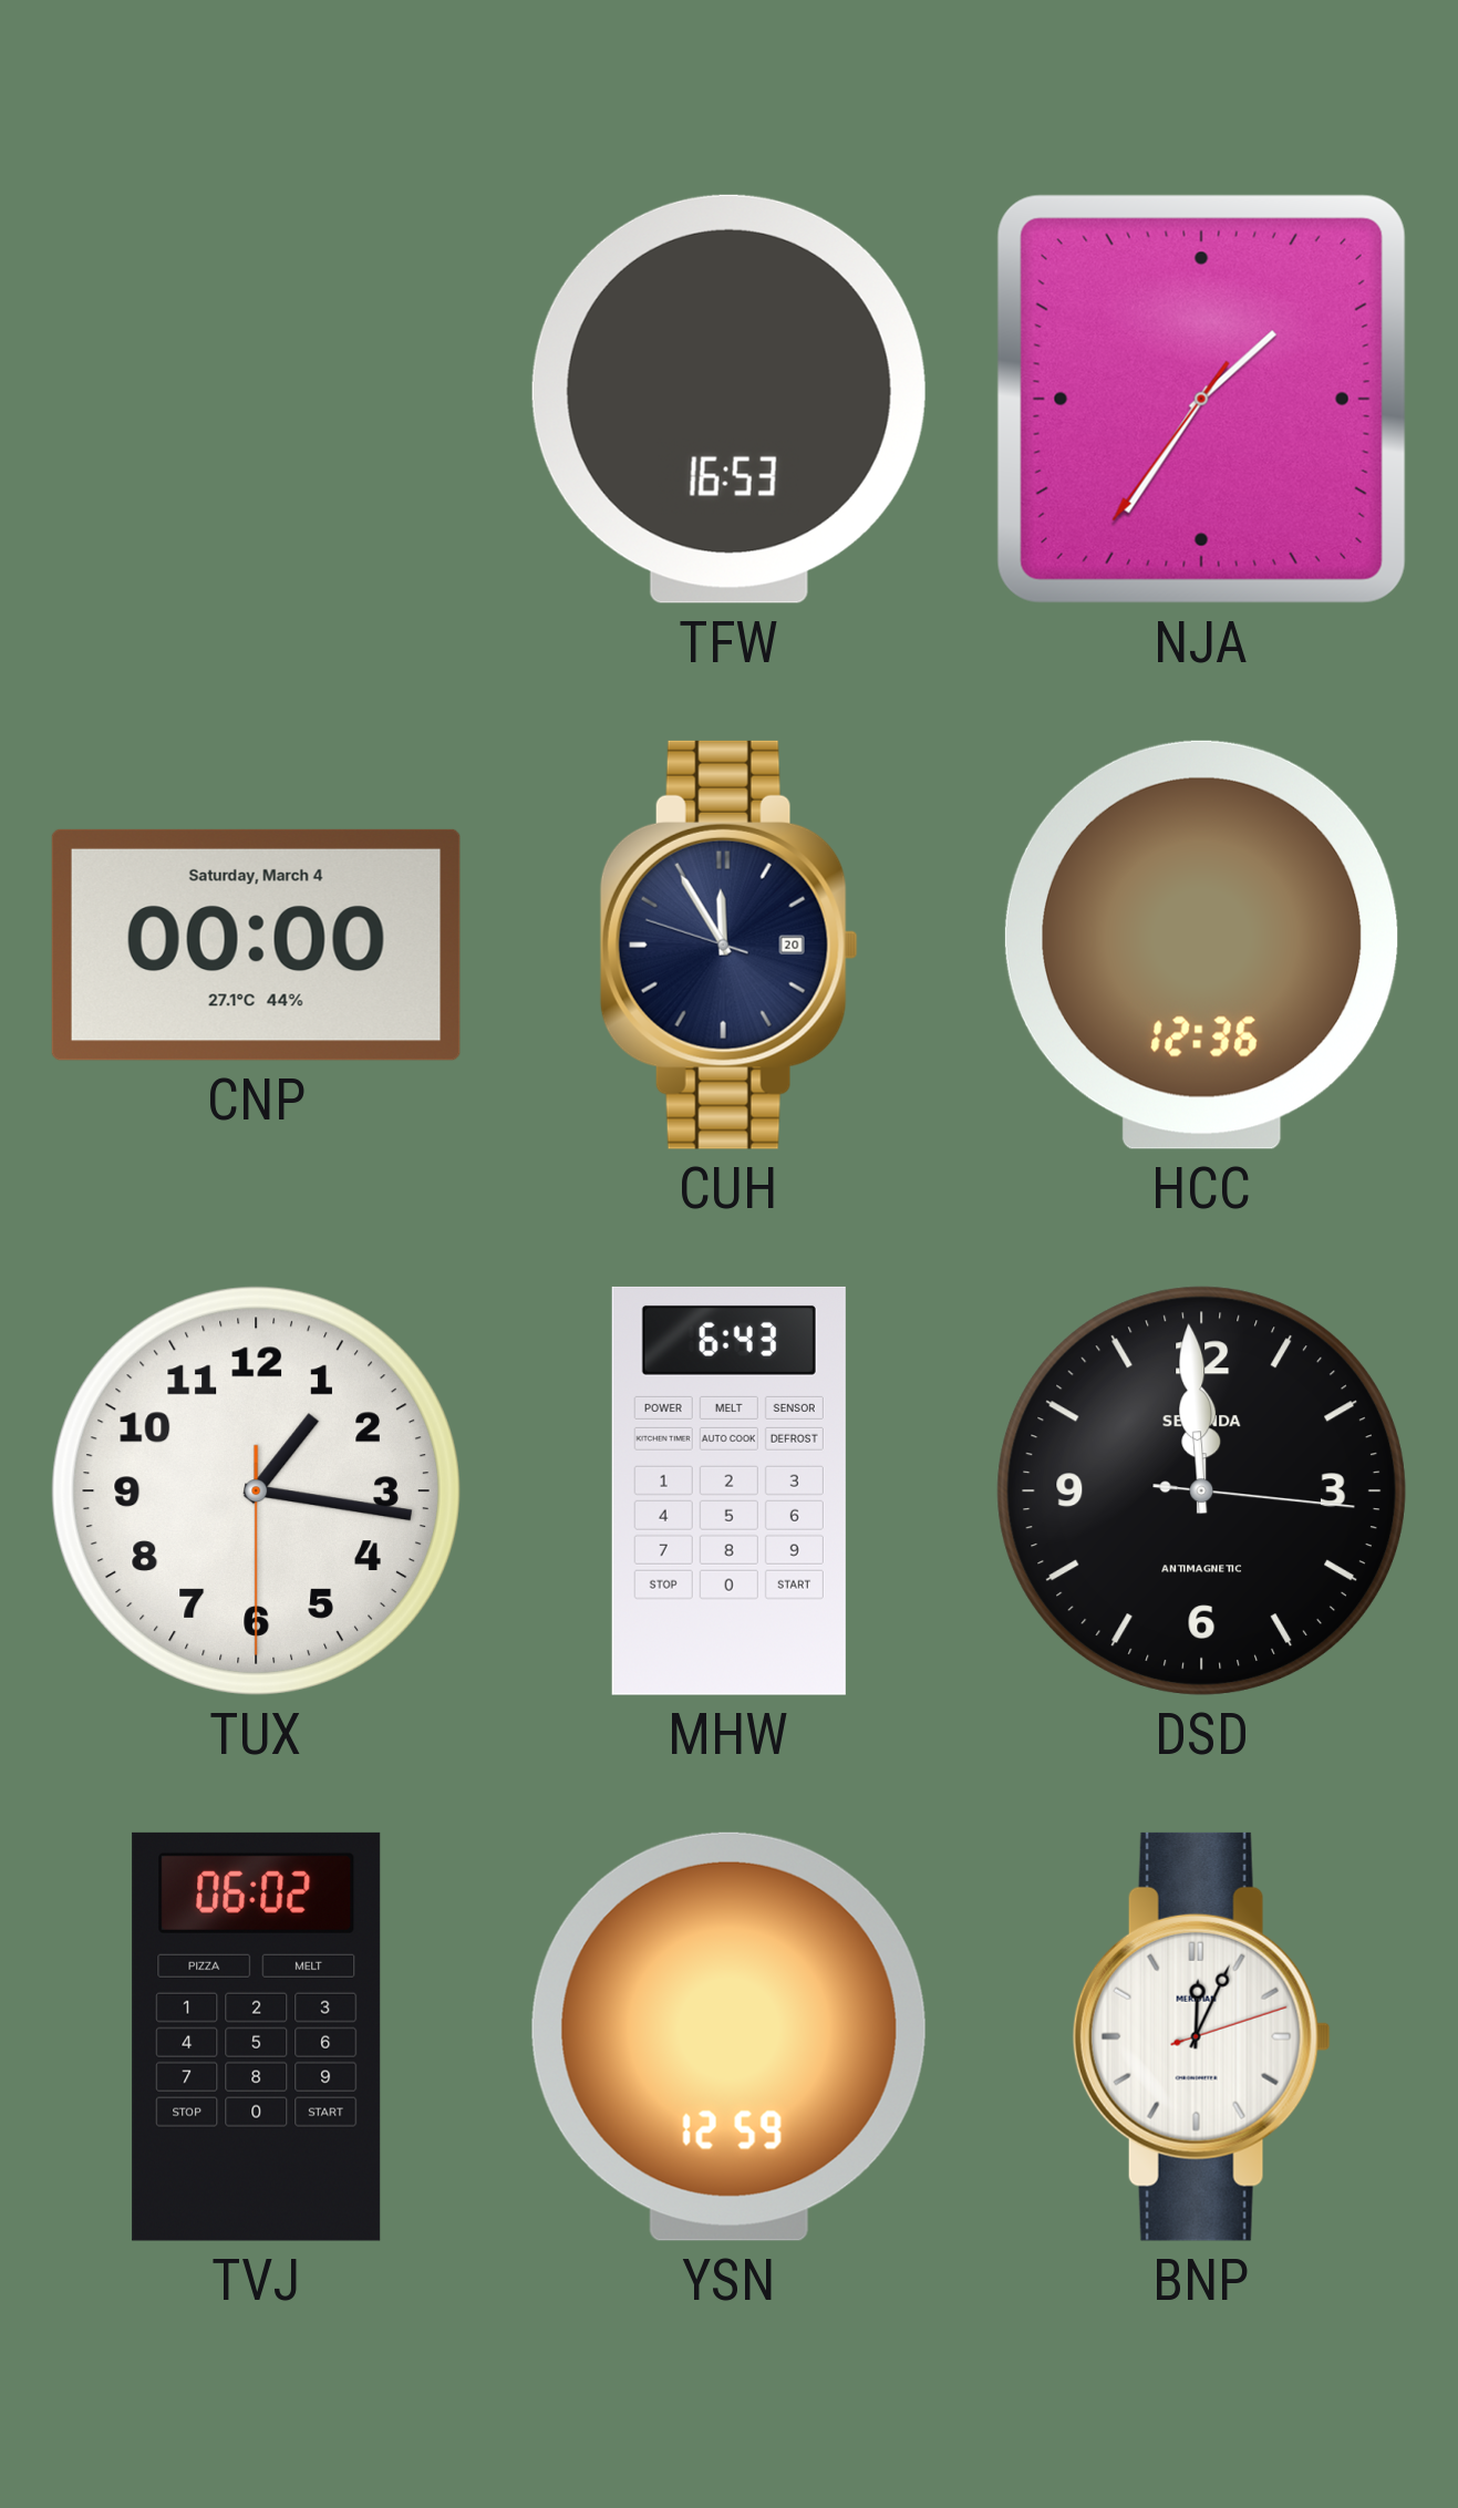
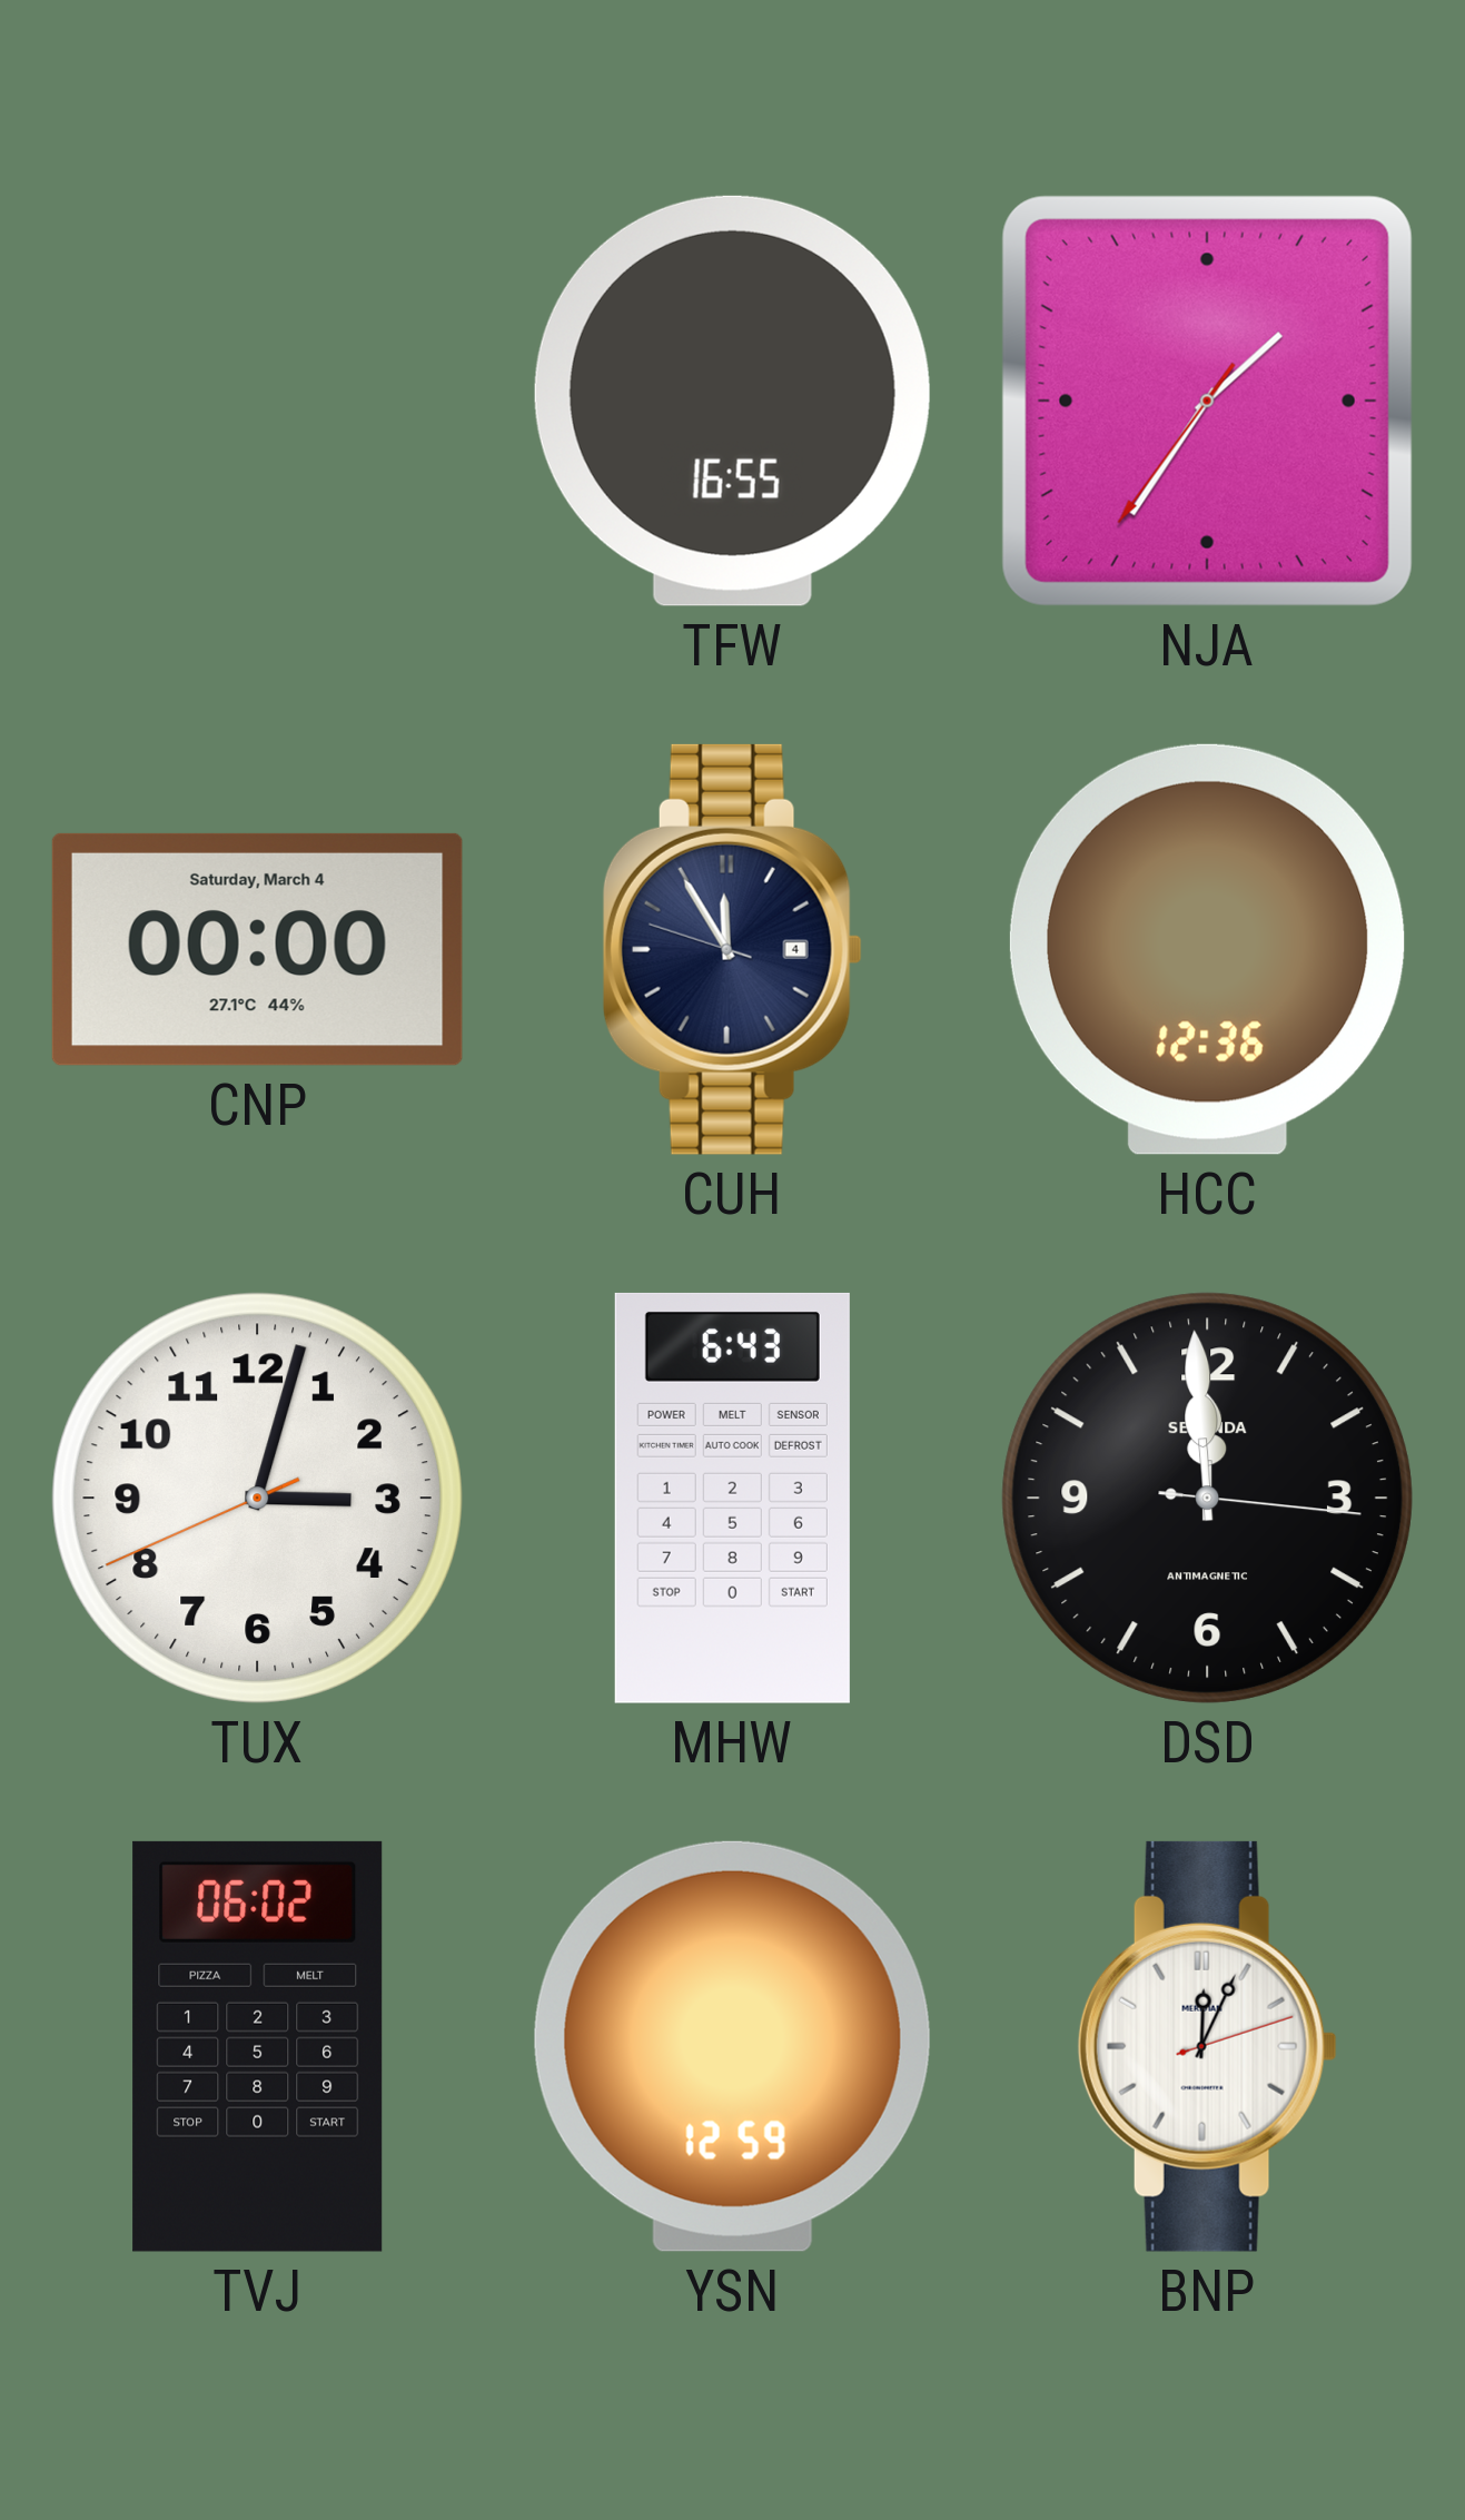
TFW: 16:53 -> 16:55 (732, 401)
CUH date: 20 -> 4 (732, 949)
TUX: 1:16 -> 3:02 (257, 1498)
